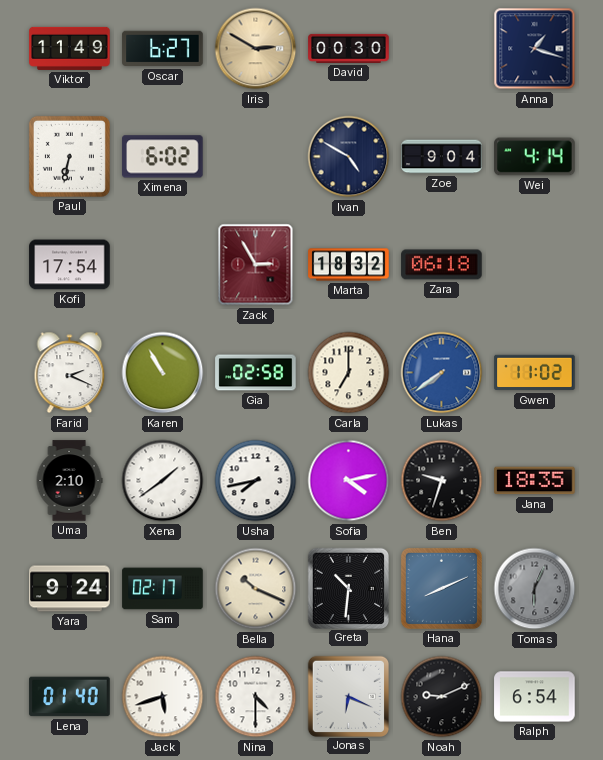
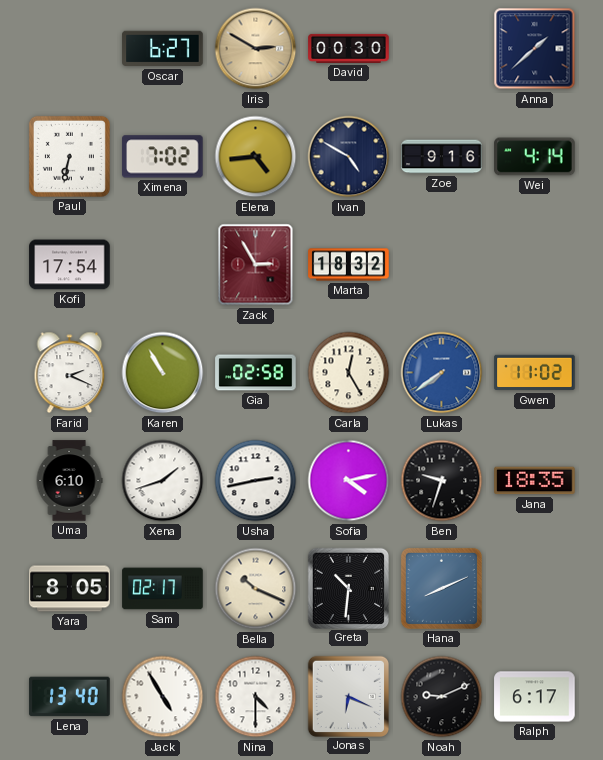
Viktor: 11:49 -> none (70, 48)
Anna: 1:18 -> 1:38 (535, 49)
Ximena: 6:02 -> 7:02 (163, 157)
Elena: none -> 4:44 (256, 157)
Zoe: 9:04 -> 9:16 (442, 157)
Zara: 06:18 -> none (442, 265)
Carla: 7:00 -> 12:25 (349, 373)
Uma: 2:10 -> 6:10 (69, 481)
Xena: 1:39 -> 1:42 (163, 481)
Usha: 7:43 -> 2:43 (256, 481)
Yara: 9:24 -> 8:05 (70, 589)
Tomas: 6:04 -> none (535, 589)
Lena: 01:40 -> 13:40 (70, 697)
Jack: 5:42 -> 4:55 (163, 697)
Ralph: 6:54 -> 6:17 (535, 697)
